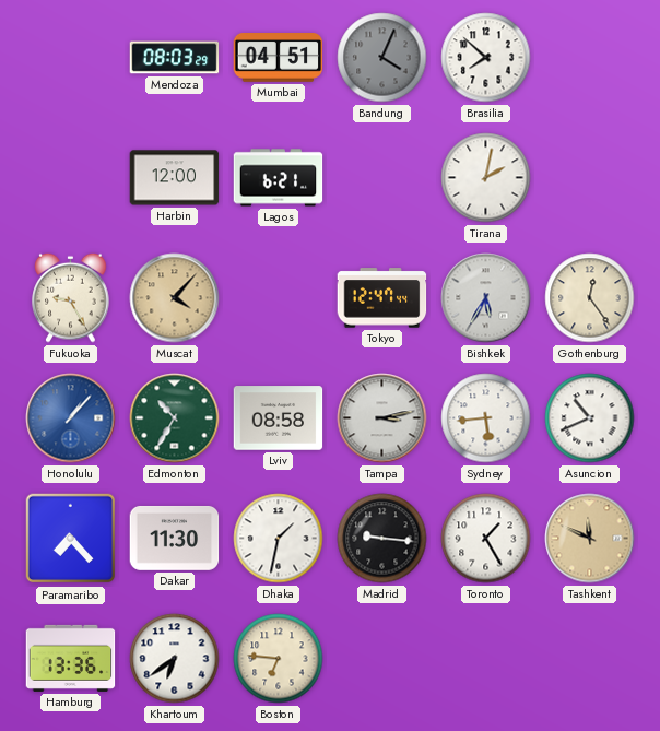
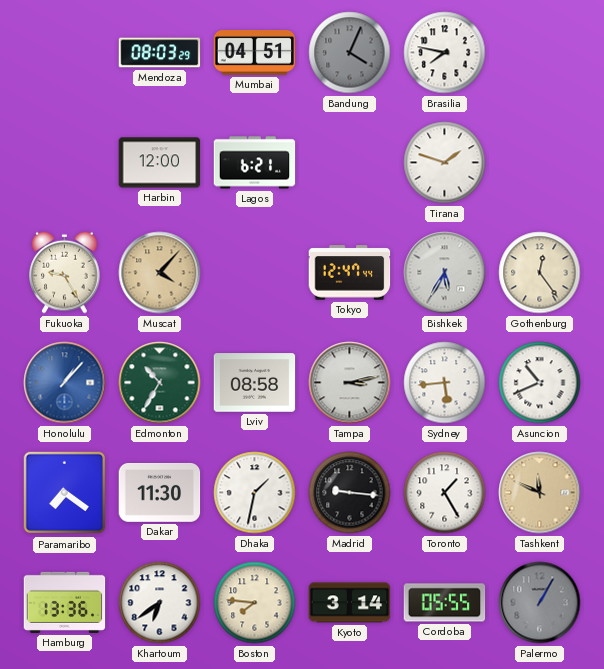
Brasilia: 7:52 -> 7:47 (445, 53)
Tirana: 2:02 -> 1:48 (445, 163)
Paramaribo: 7:23 -> 7:21 (65, 493)
Boston: 6:46 -> 7:46 (255, 603)
Kyoto: none -> 3:14 (350, 603)
Cordoba: none -> 05:55 (445, 603)
Palermo: none -> 1:05 (540, 603)
